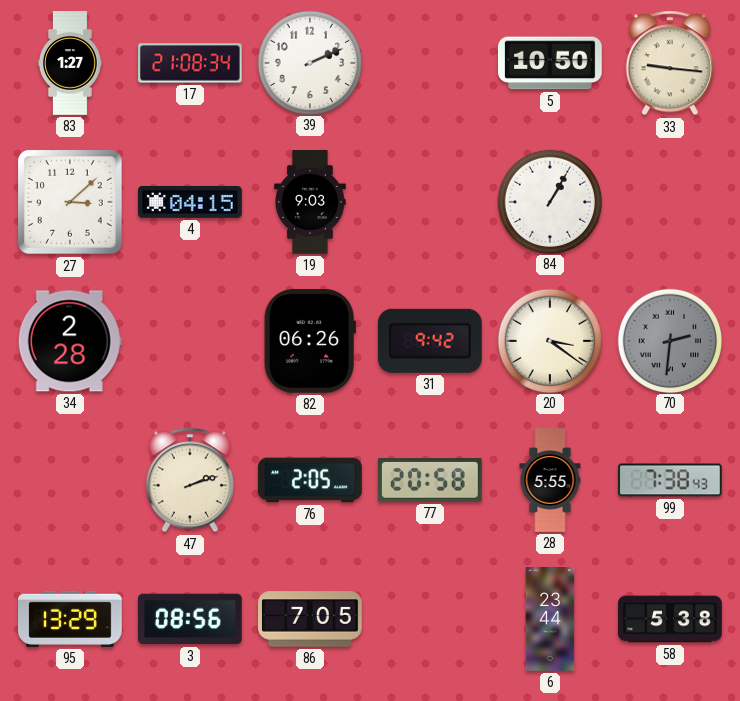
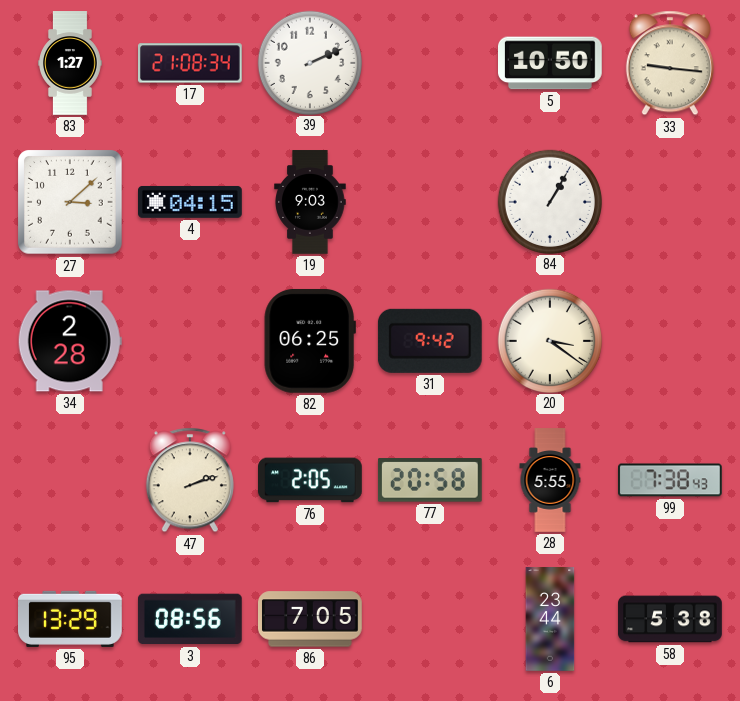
82: 06:26 -> 06:25 (310, 341)
70: 2:31 -> none (669, 340)
